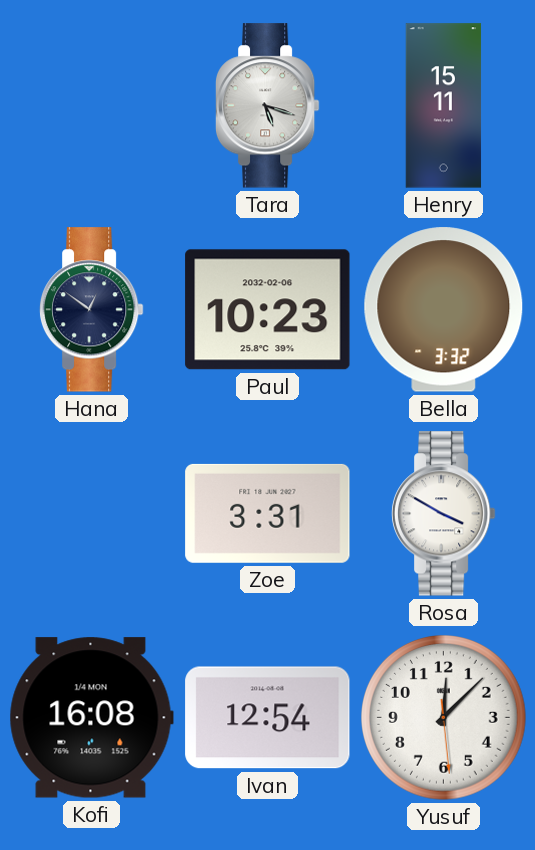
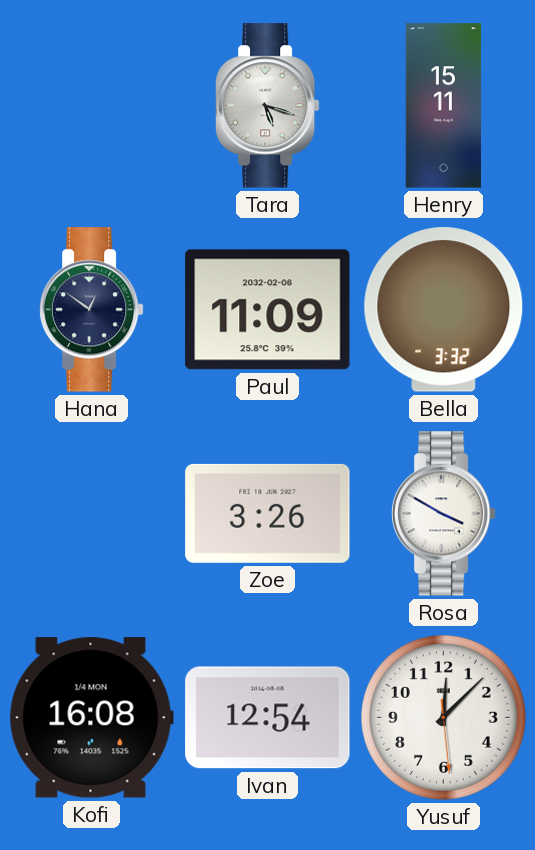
Paul: 10:23 -> 11:09 (268, 310)
Zoe: 3:31 -> 3:26 (268, 513)
